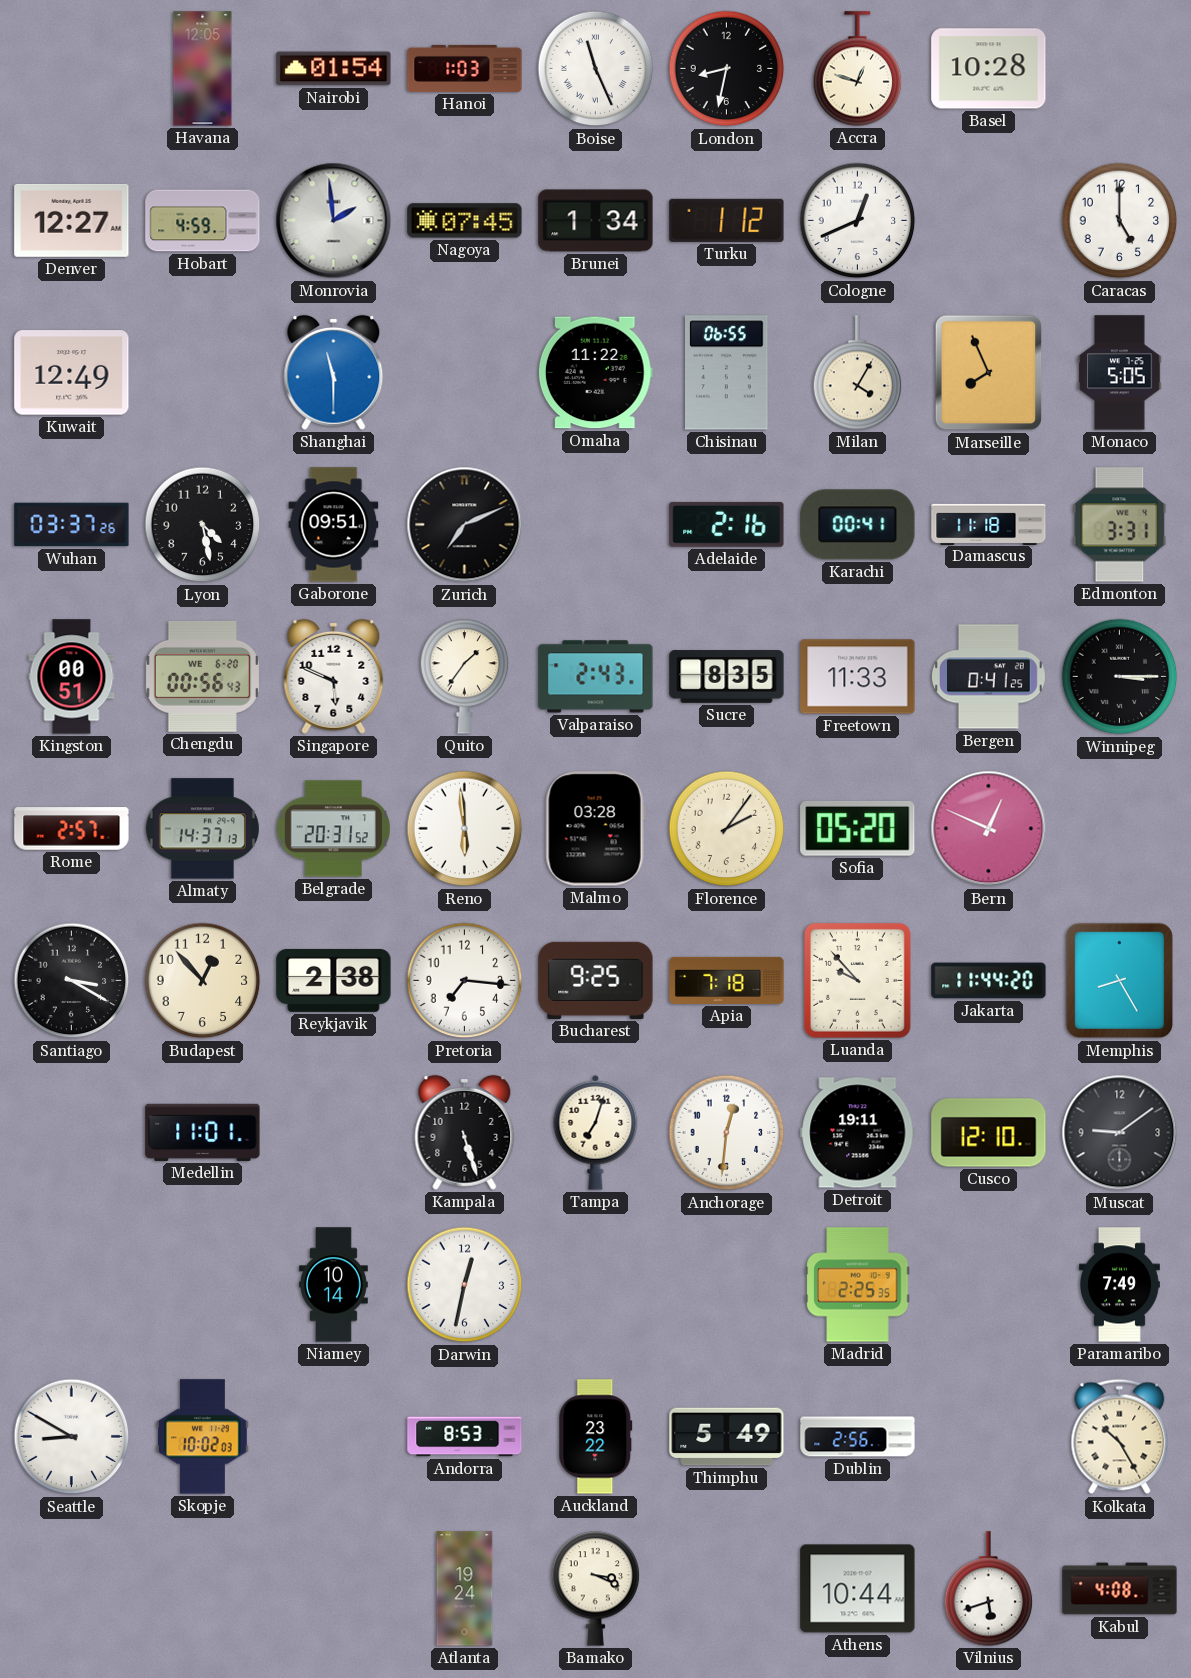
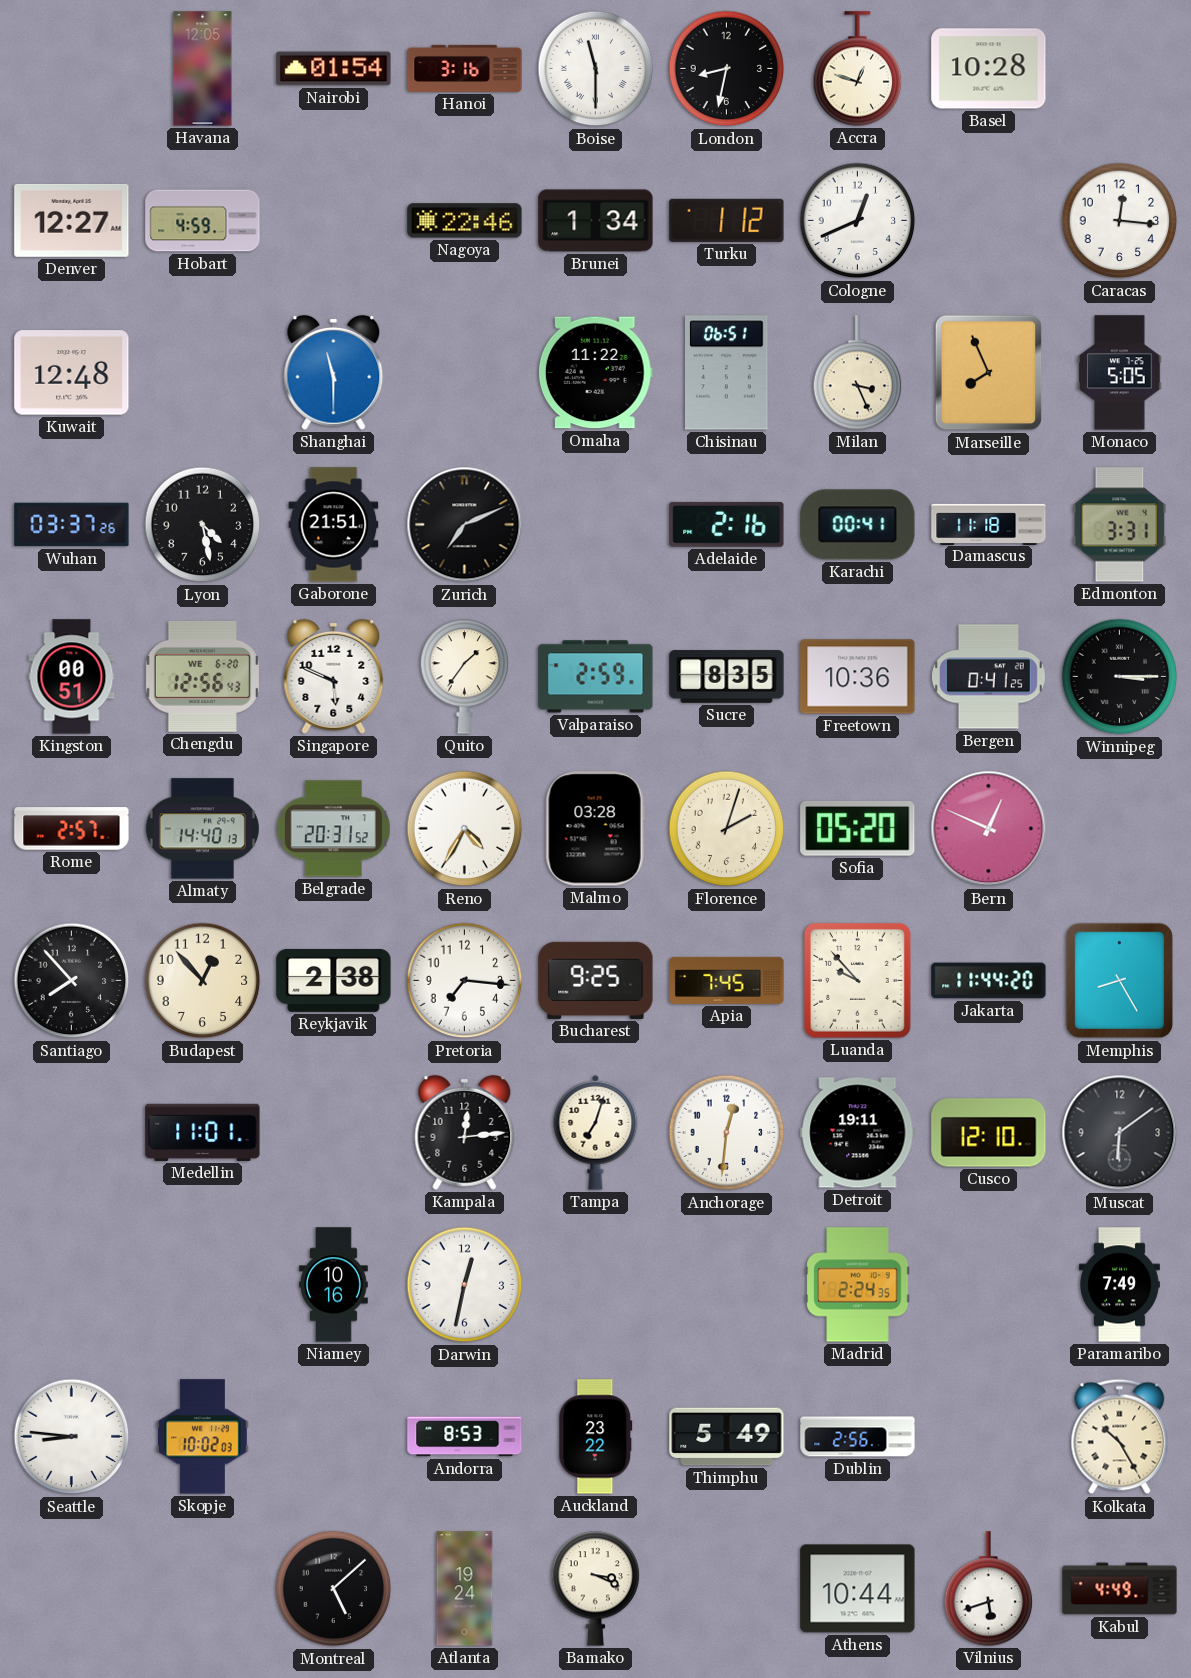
Hanoi: 1:03 -> 3:16 (465, 68)
Boise: 11:26 -> 11:30 (596, 69)
Monrovia: 1:59 -> none (334, 221)
Nagoya: 07:45 -> 22:46 (465, 221)
Caracas: 5:00 -> 12:16 (1120, 221)
Kuwait: 12:49 -> 12:48 (72, 373)
Chisinau: 06:55 -> 06:51 (727, 373)
Milan: 4:05 -> 3:26 (858, 373)
Gaborone: 09:51 -> 21:51 (334, 525)
Chengdu: 00:56 -> 12:56 (202, 676)
Valparaiso: 2:43 -> 2:59 (596, 677)
Freetown: 11:33 -> 10:36 (858, 677)
Almaty: 14:37 -> 14:40 (202, 829)
Reno: 5:59 -> 4:35 (465, 829)
Florence: 2:06 -> 2:03 (727, 829)
Santiago: 3:20 -> 7:53 (72, 981)
Apia: 7:18 -> 7:45 (727, 980)
Kampala: 5:27 -> 12:14 (465, 1132)
Muscat: 9:09 -> 6:09 (1120, 1133)
Niamey: 10:14 -> 10:16 (334, 1285)
Madrid: 2:25 -> 2:24 (858, 1285)
Seattle: 8:50 -> 8:46 (72, 1437)
Montreal: none -> 5:08 (334, 1589)
Kabul: 4:08 -> 4:49 (1120, 1589)
